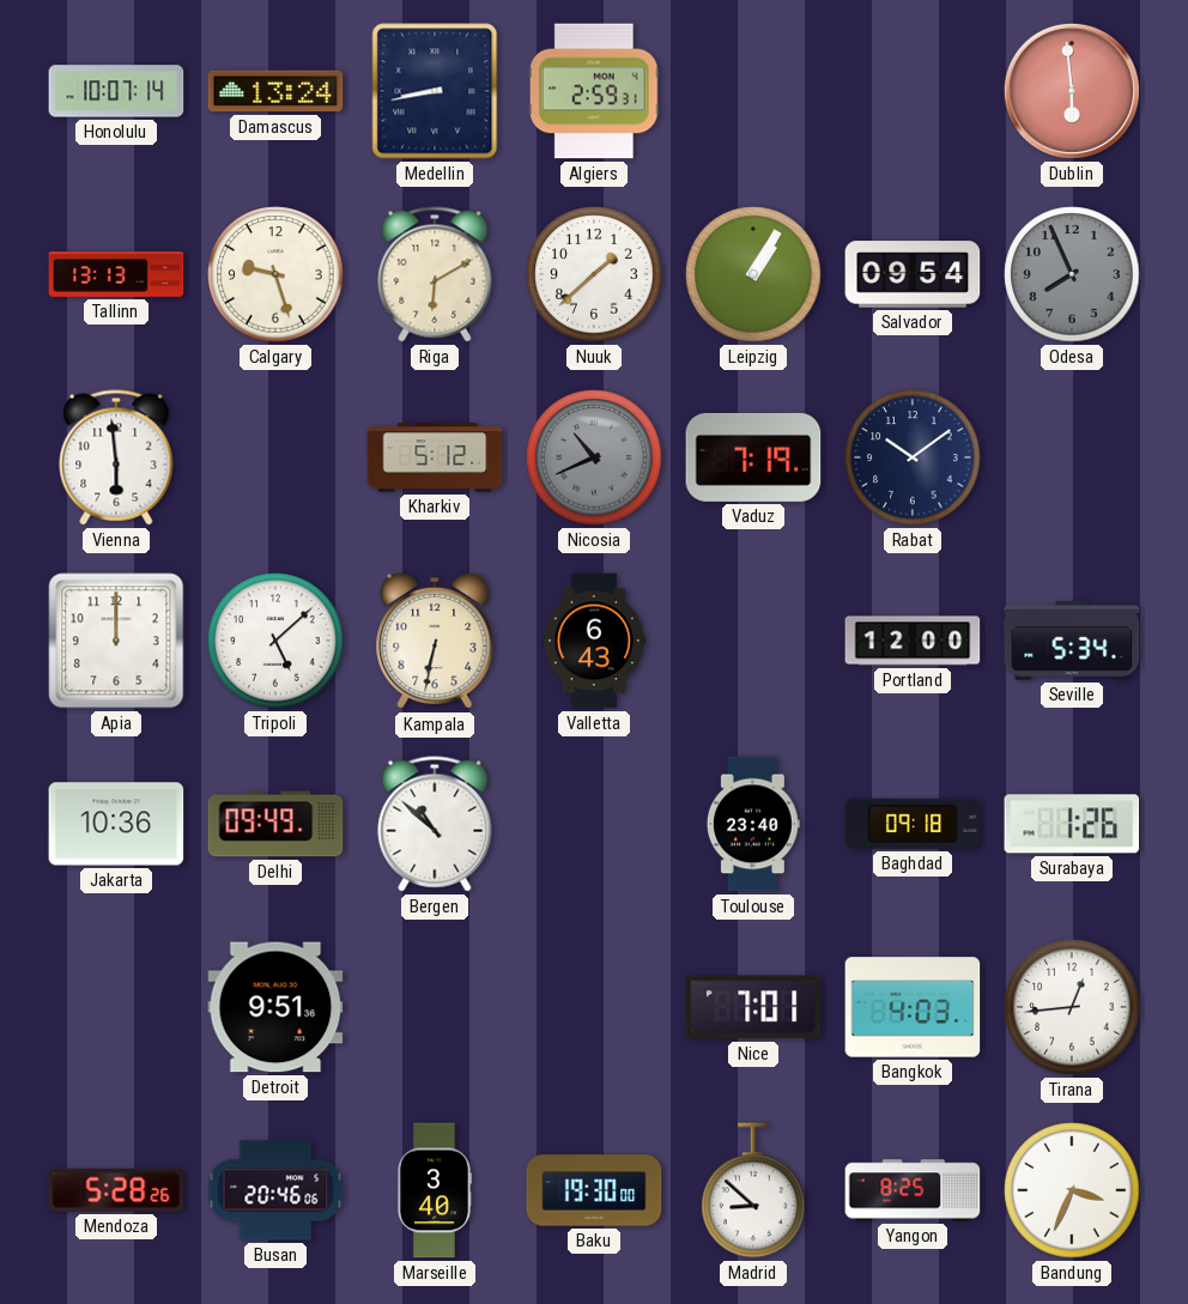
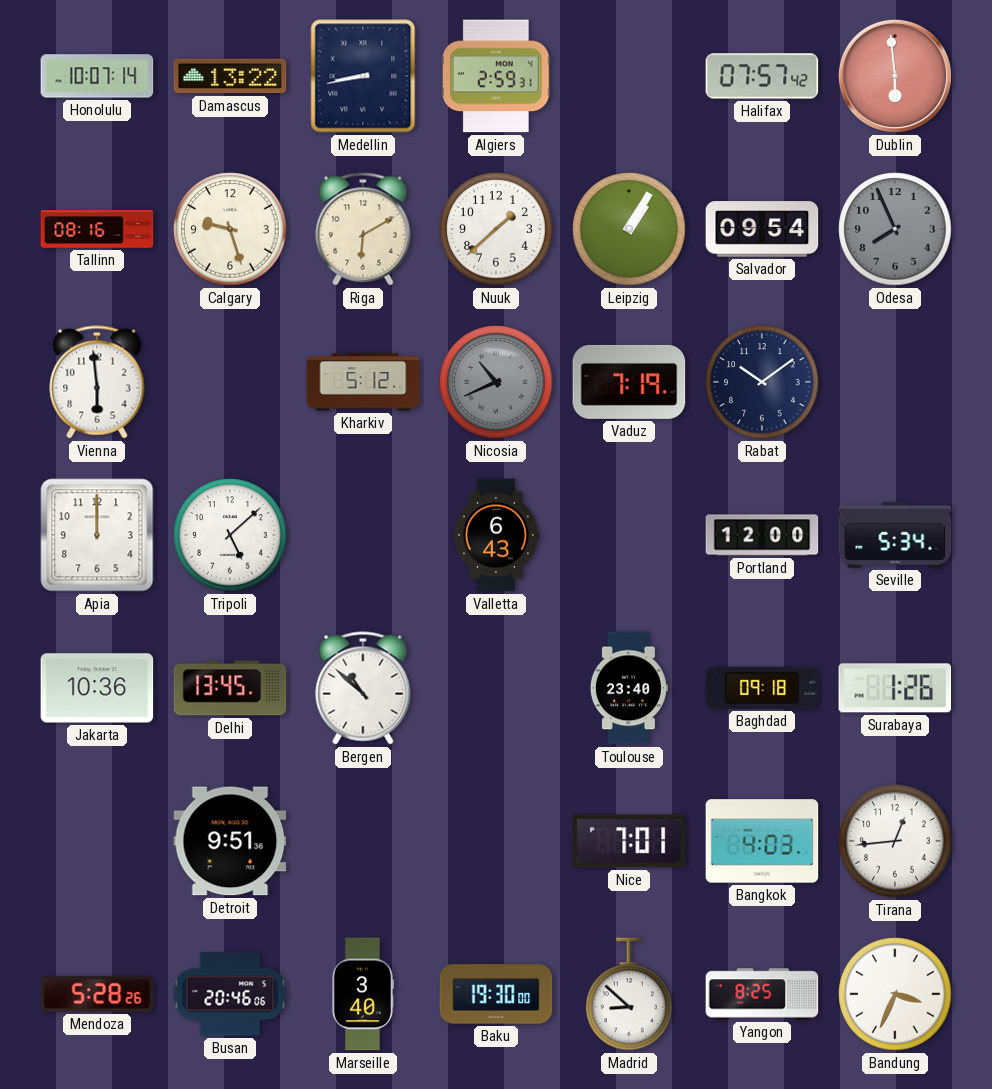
Damascus: 13:24 -> 13:22 (230, 76)
Halifax: none -> 07:57 (762, 76)
Tallinn: 13:13 -> 08:16 (97, 229)
Kampala: 6:32 -> none (435, 641)
Delhi: 09:49 -> 13:45 (230, 688)
